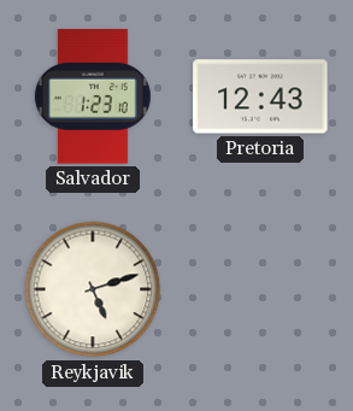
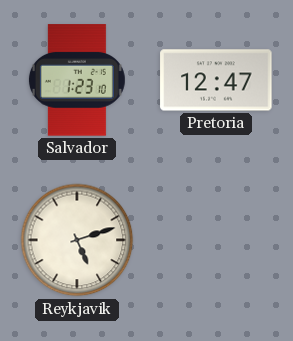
Pretoria: 12:43 -> 12:47 (216, 80)
